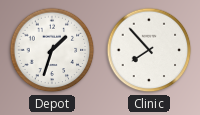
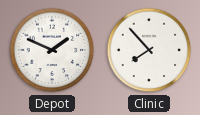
Depot: 1:33 -> 1:49 (52, 50)
